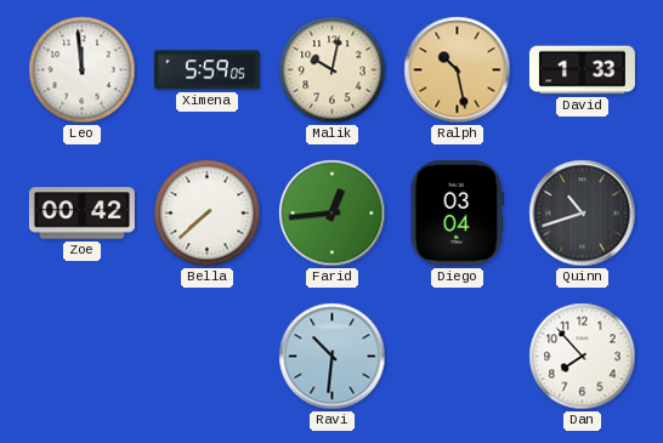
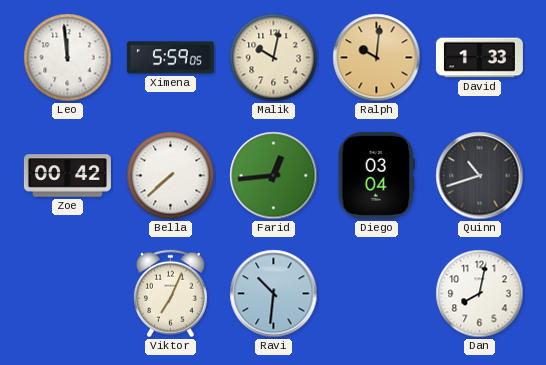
Ralph: 10:28 -> 10:01 (377, 58)
Viktor: none -> 7:04 (170, 294)
Dan: 7:53 -> 8:02 (480, 294)
